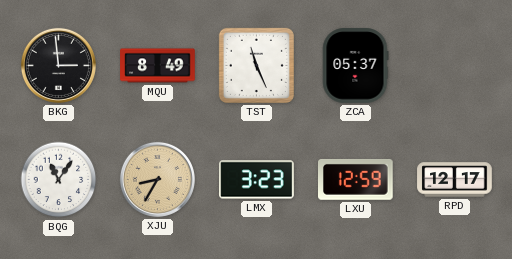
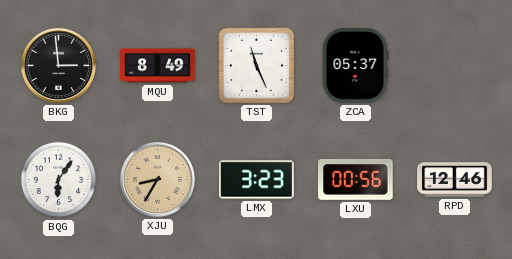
BQG: 11:06 -> 6:06 (59, 180)
LXU: 12:59 -> 00:56 (356, 179)
RPD: 12:17 -> 12:46 (455, 180)
